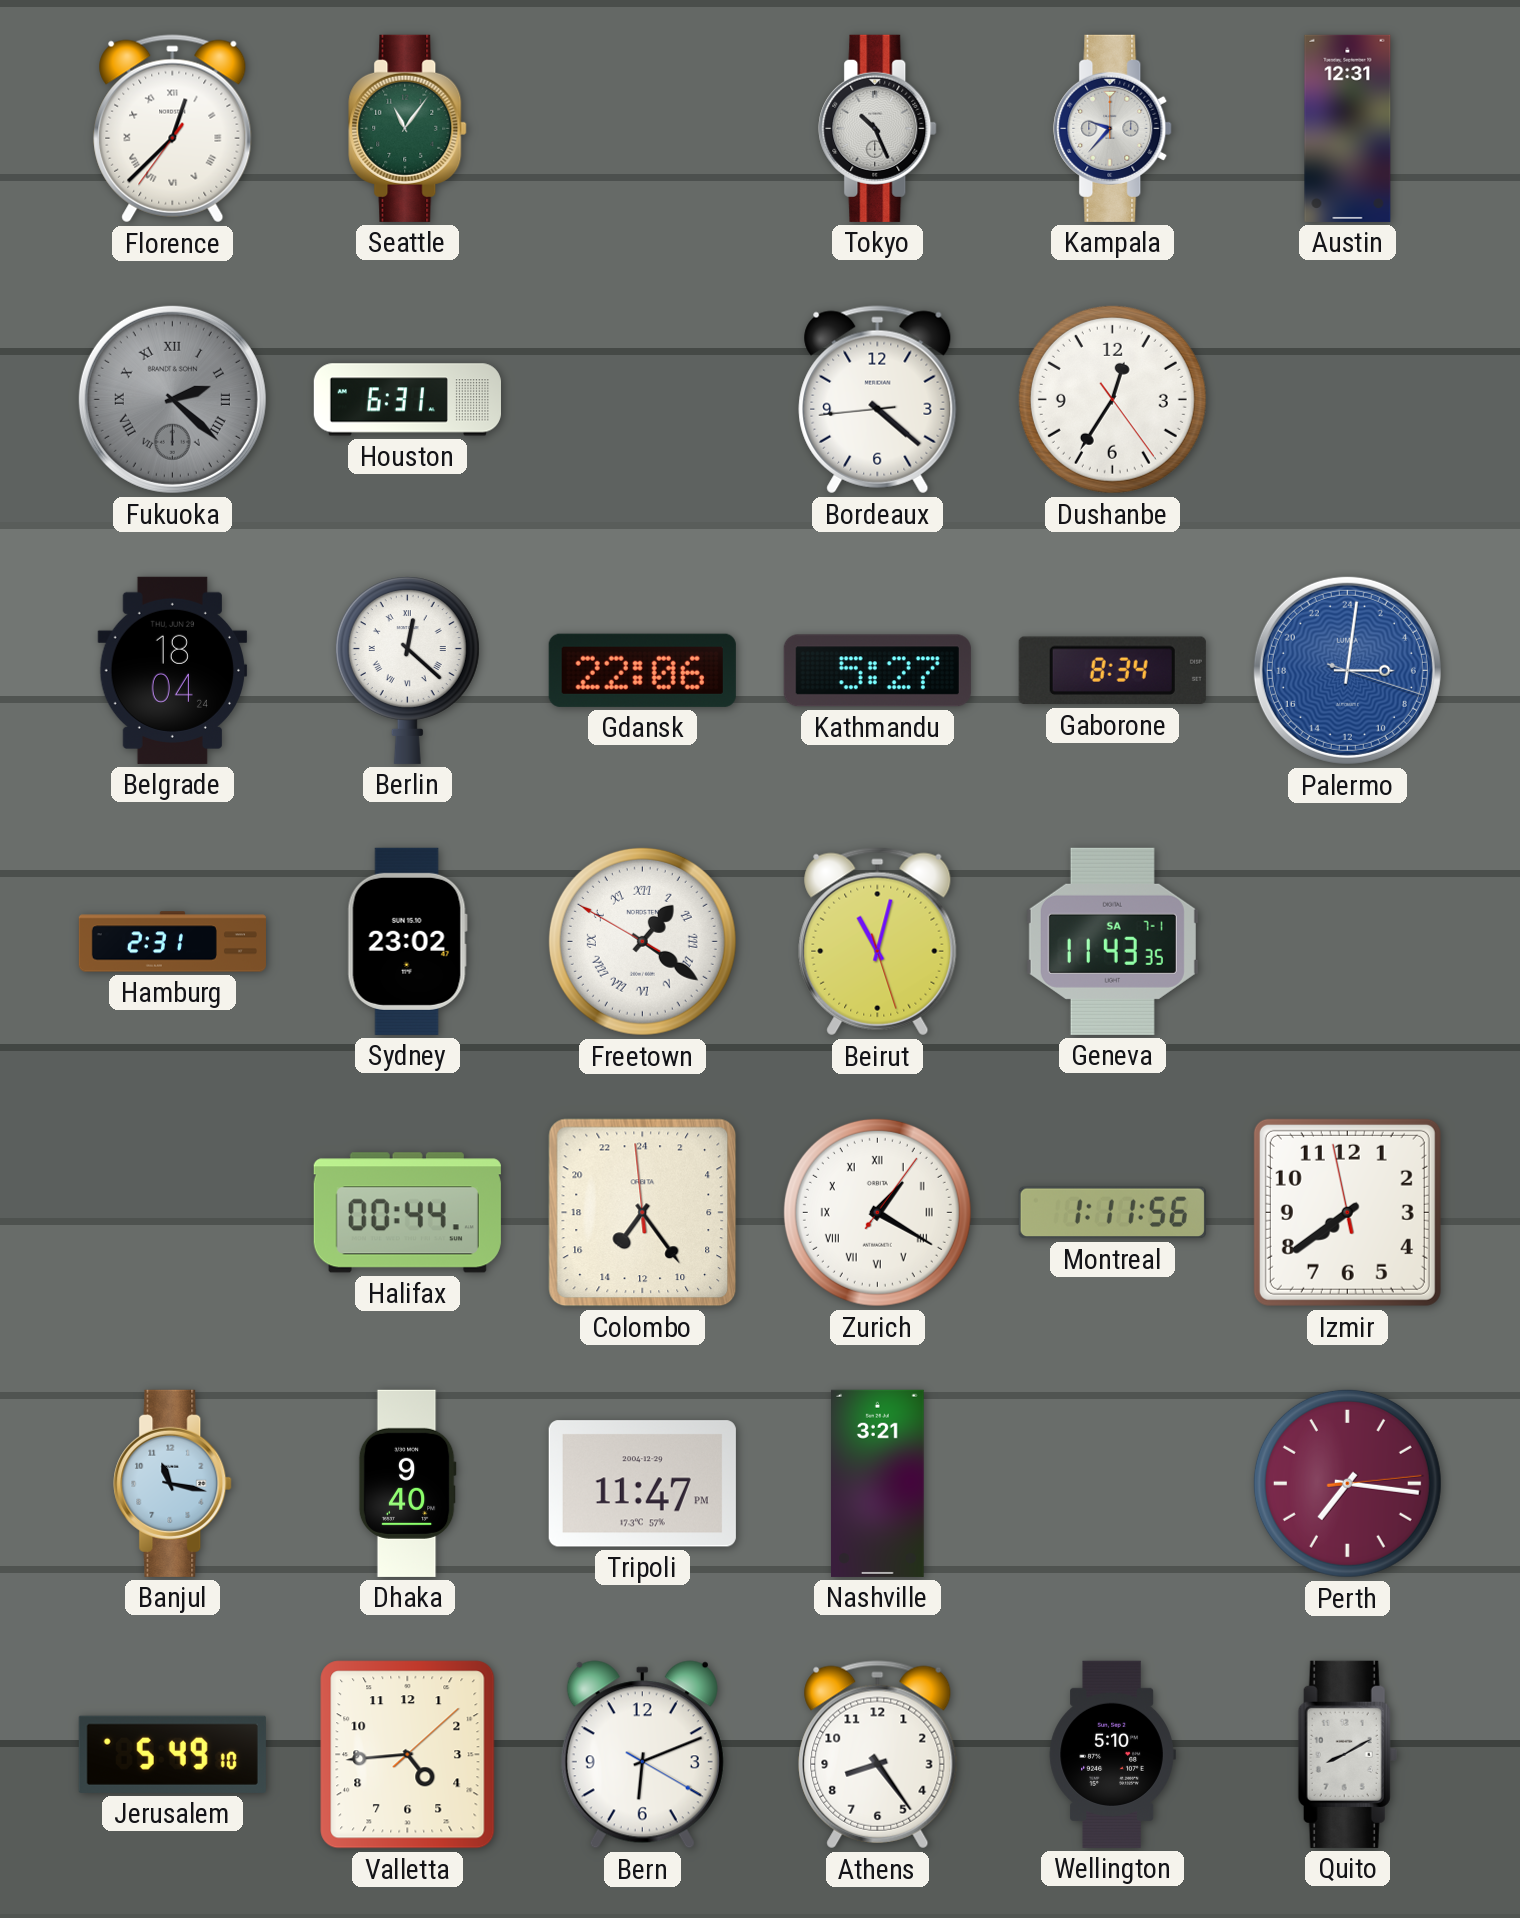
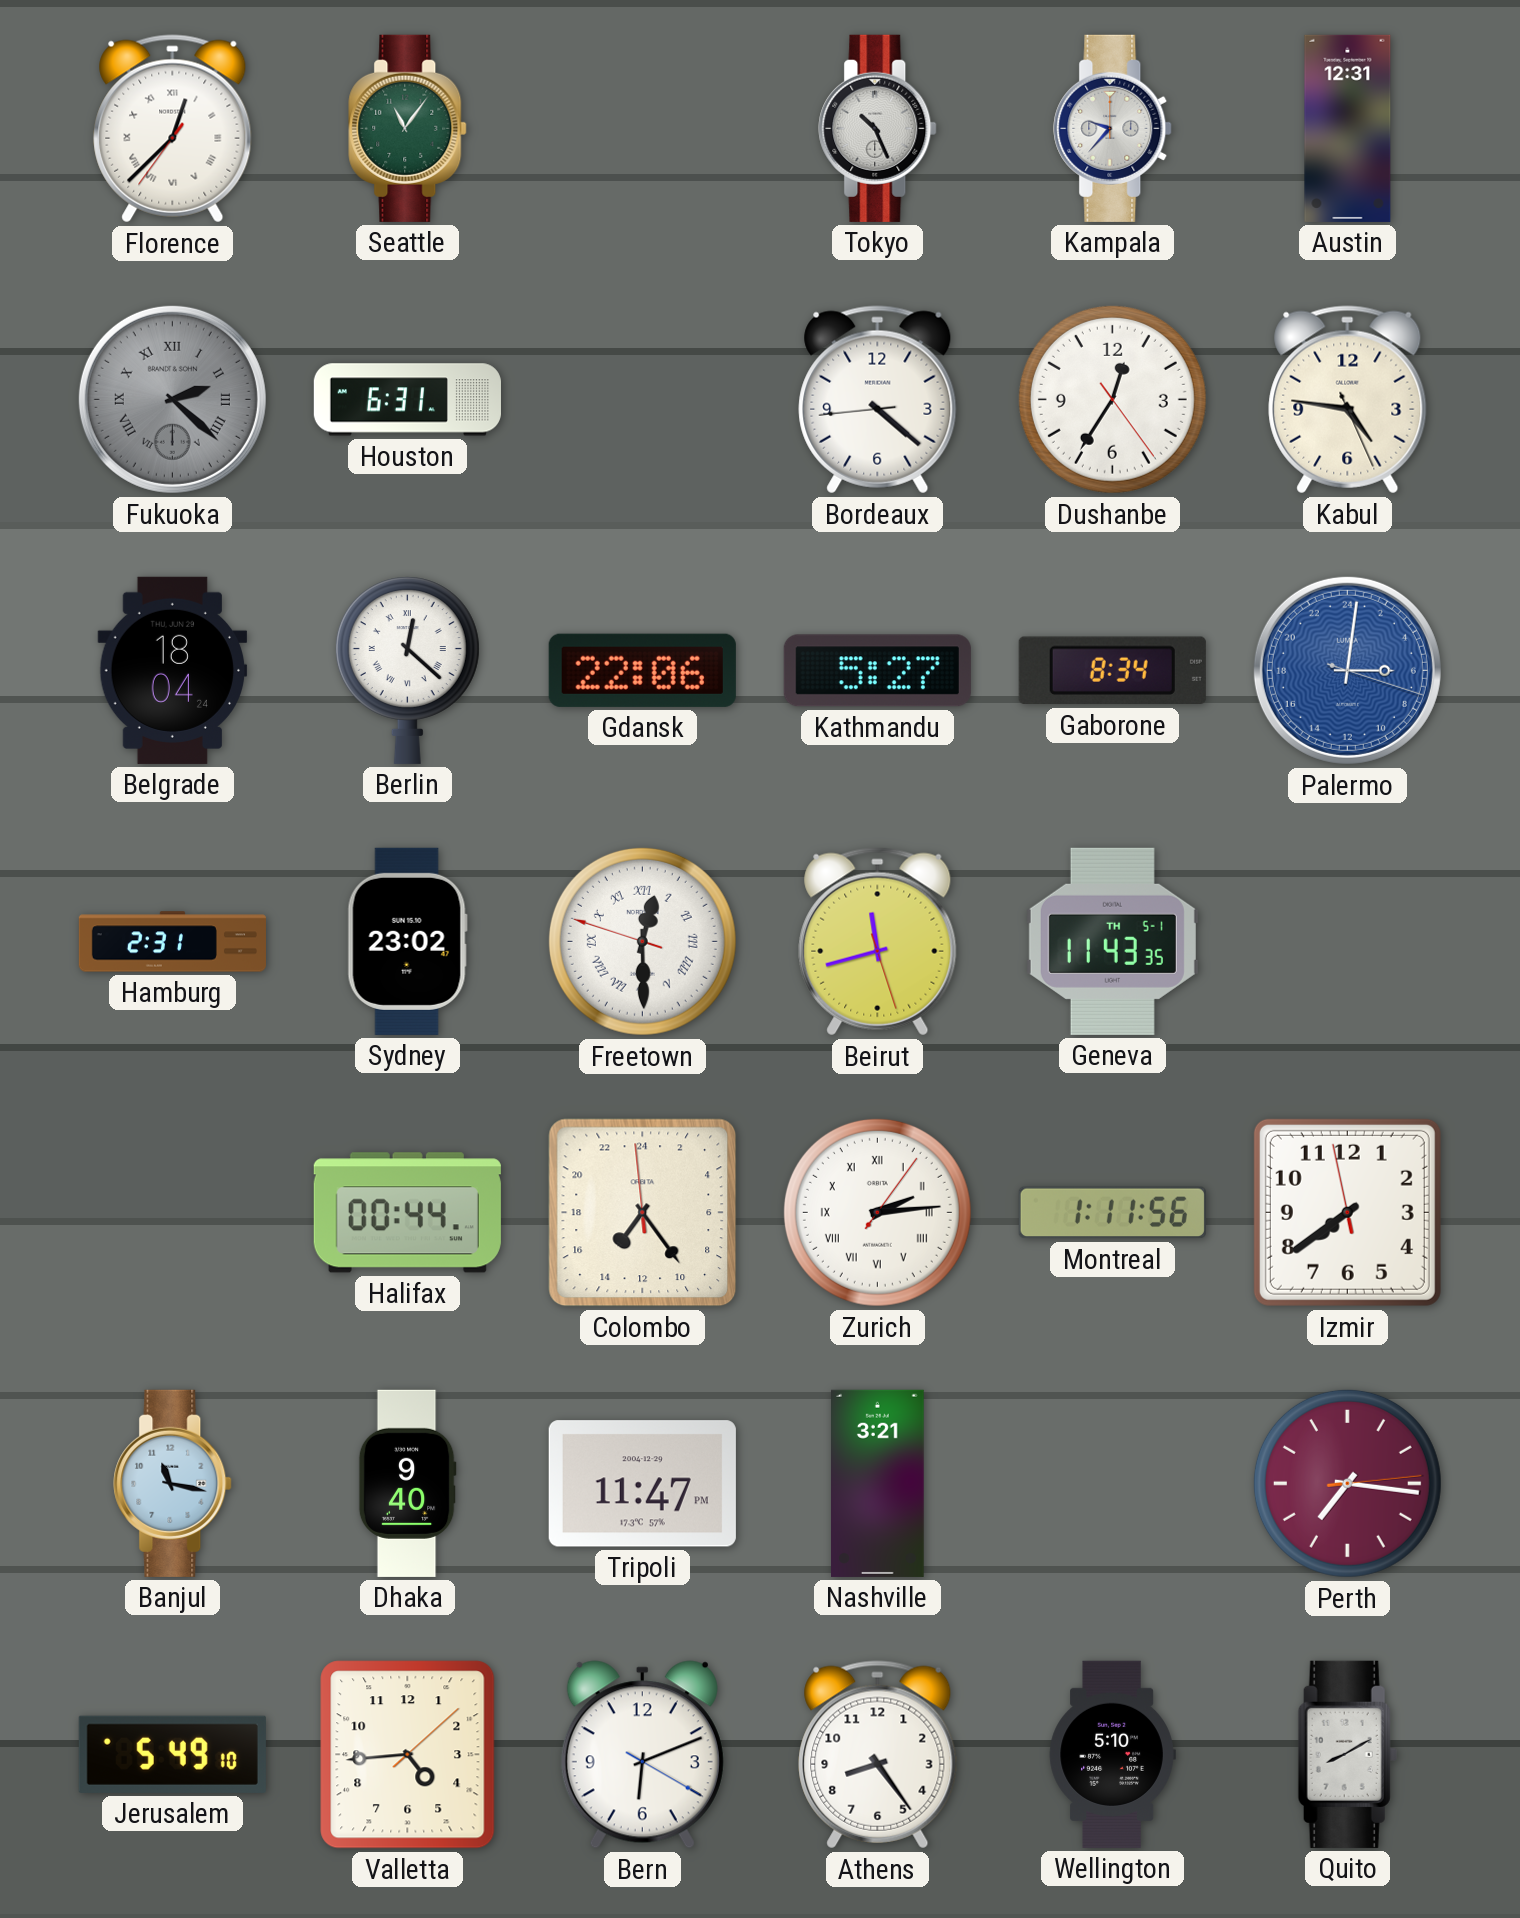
Kabul: none -> 4:46 (1348, 400)
Freetown: 1:20 -> 12:29 (642, 941)
Beirut: 11:02 -> 11:42 (878, 942)
Geneva date: SA 7-1 -> TH 5-1 (1112, 941)
Zurich: 1:20 -> 2:14 (877, 1212)
